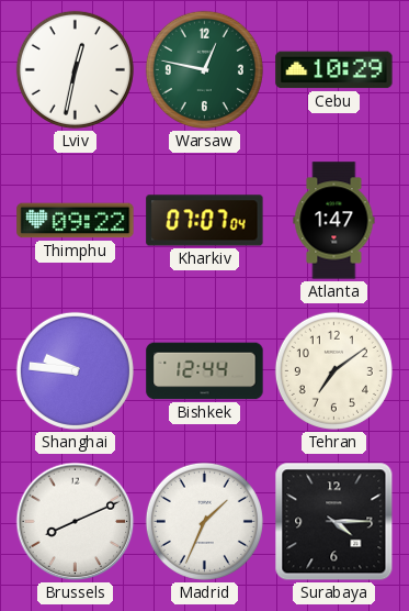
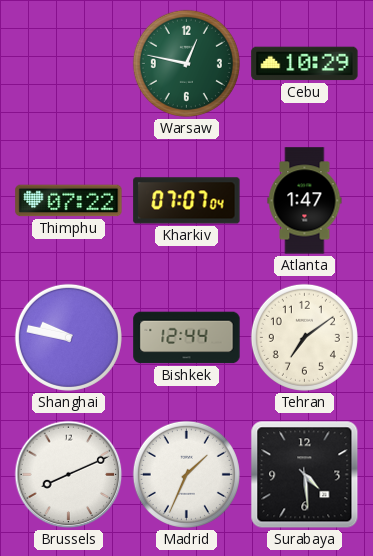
Lviv: 12:32 -> none (75, 69)
Thimphu: 09:22 -> 07:22 (69, 201)
Shanghai: 9:46 -> 9:47 (68, 337)
Surabaya: 4:15 -> 4:29 (305, 475)
